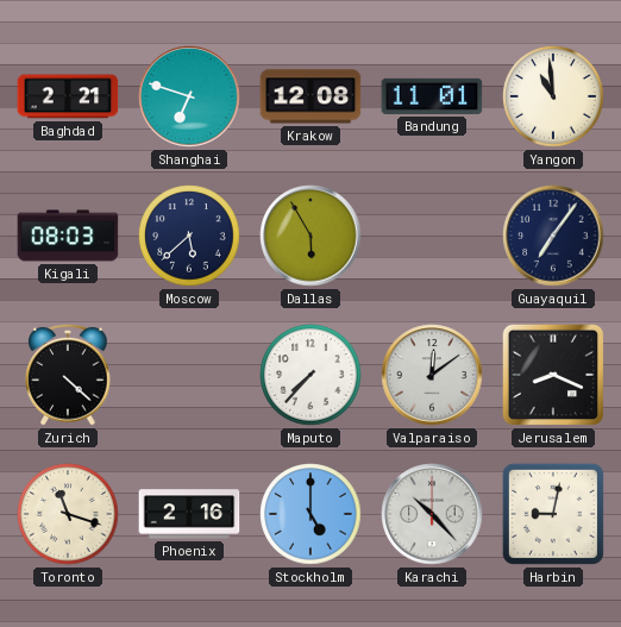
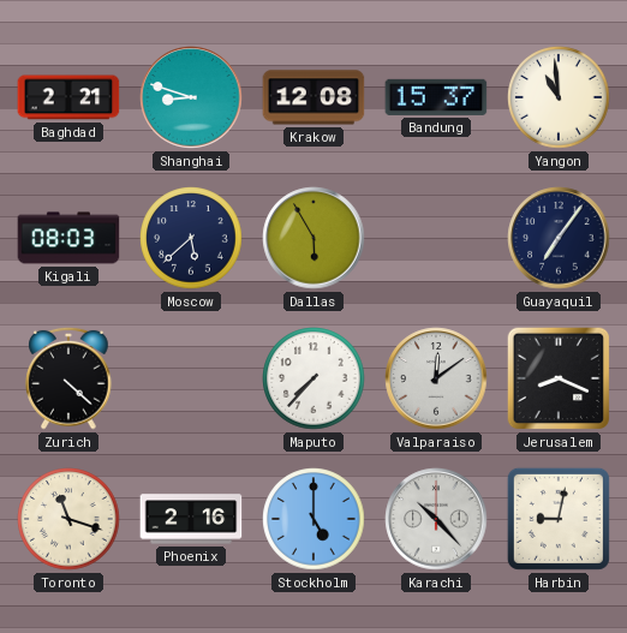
Shanghai: 6:48 -> 8:48 (191, 97)
Bandung: 11:01 -> 15:37 (436, 97)
